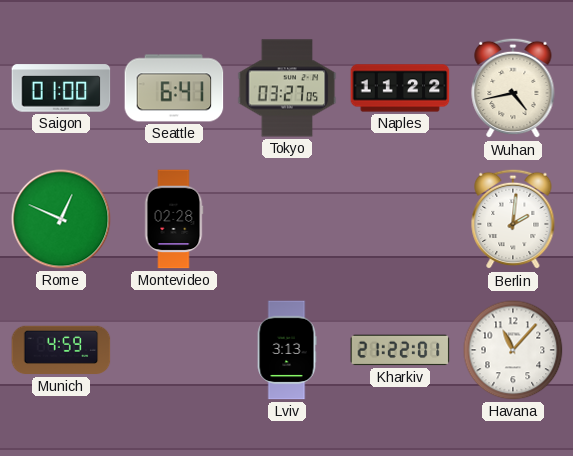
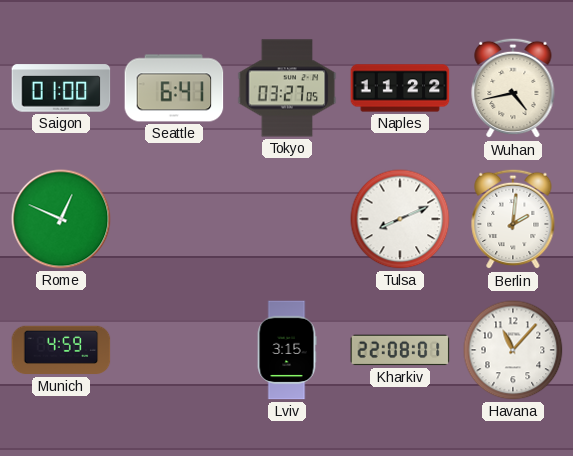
Montevideo: 02:28 -> none (174, 219)
Tulsa: none -> 8:11 (400, 219)
Lviv: 3:13 -> 3:15 (287, 350)
Kharkiv: 21:22 -> 22:08 (400, 350)
